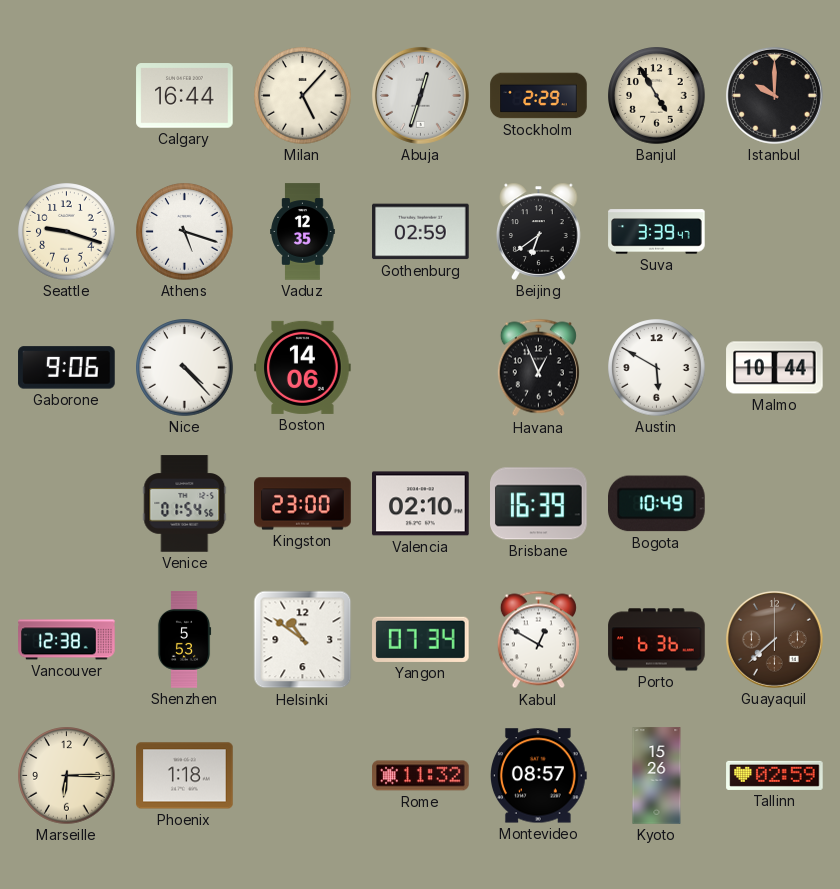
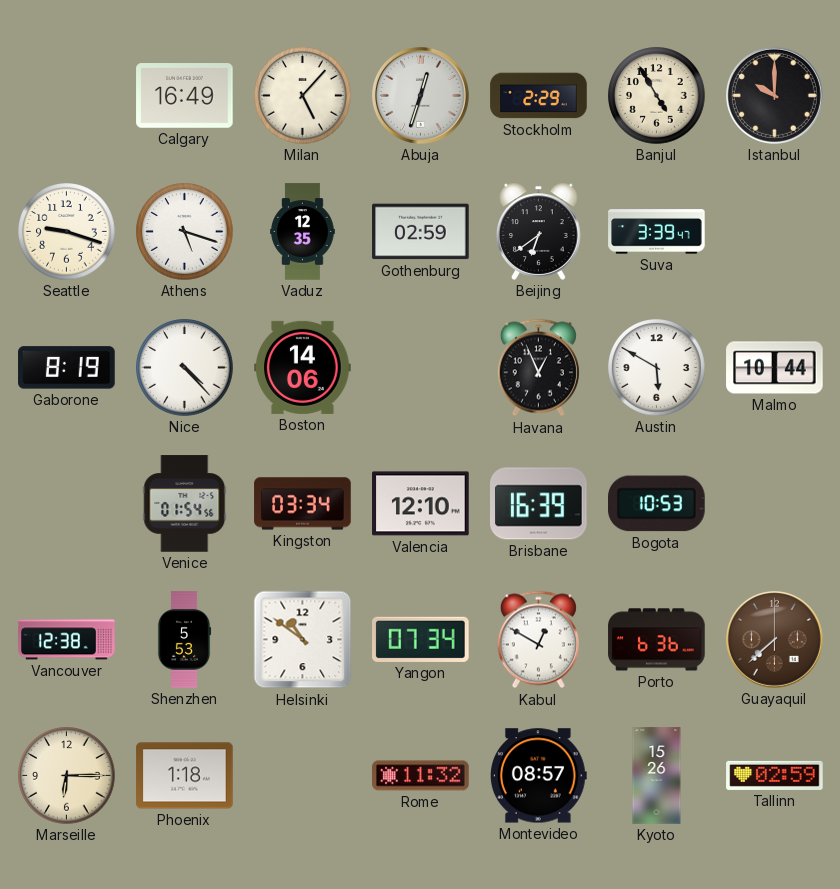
Calgary: 16:44 -> 16:49 (185, 96)
Gaborone: 9:06 -> 8:19 (67, 368)
Kingston: 23:00 -> 03:34 (303, 504)
Valencia: 02:10 -> 12:10 (421, 504)
Bogota: 10:49 -> 10:53 (657, 504)
